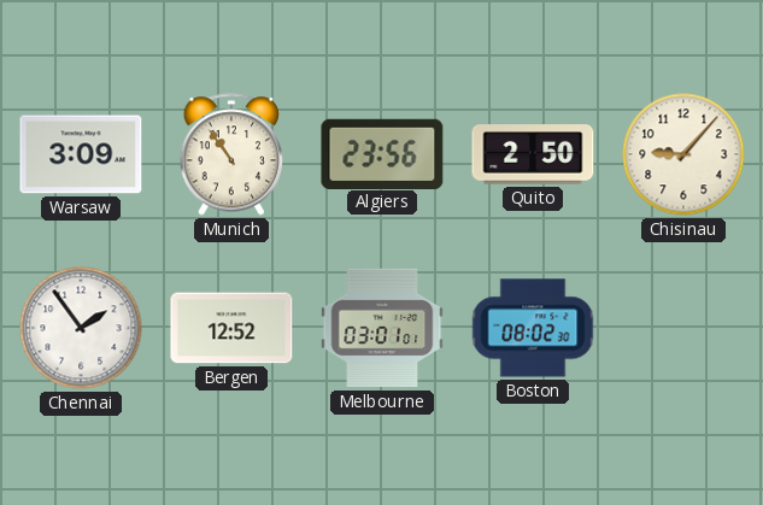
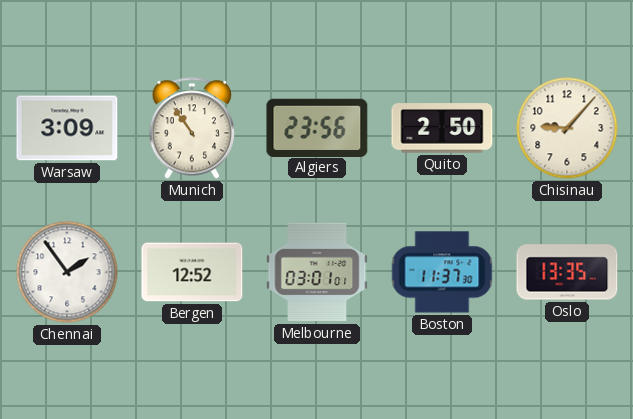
Boston: 08:02 -> 11:37 (442, 272)
Oslo: none -> 13:35 (567, 272)
